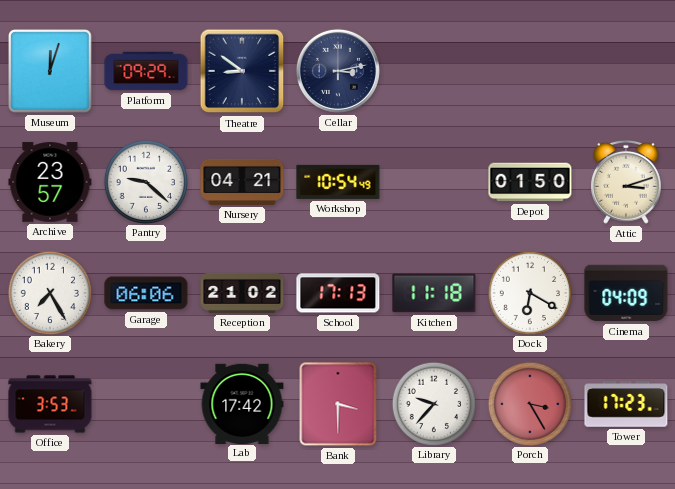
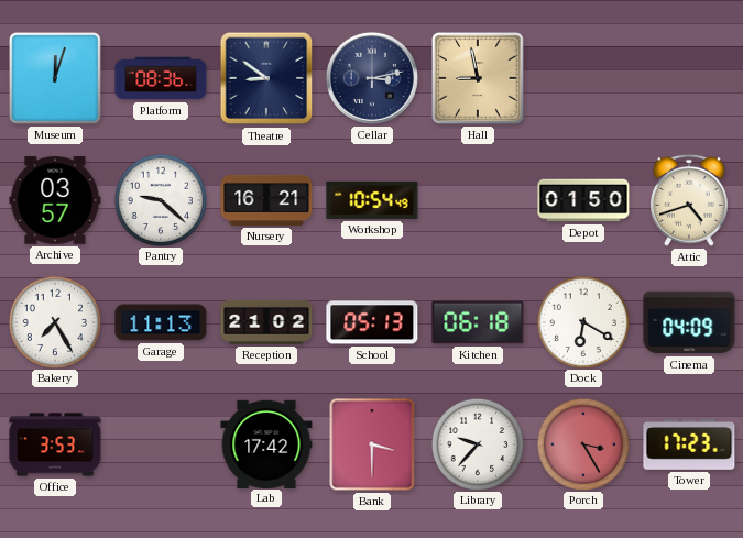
Platform: 09:29 -> 08:36 (161, 78)
Hall: none -> 8:58 (478, 78)
Archive: 23:57 -> 03:57 (55, 200)
Nursery: 04:21 -> 16:21 (266, 200)
Attic: 3:12 -> 4:42 (690, 200)
Garage: 06:06 -> 11:13 (161, 322)
School: 17:13 -> 05:13 (372, 322)
Kitchen: 11:18 -> 06:18 (478, 322)
